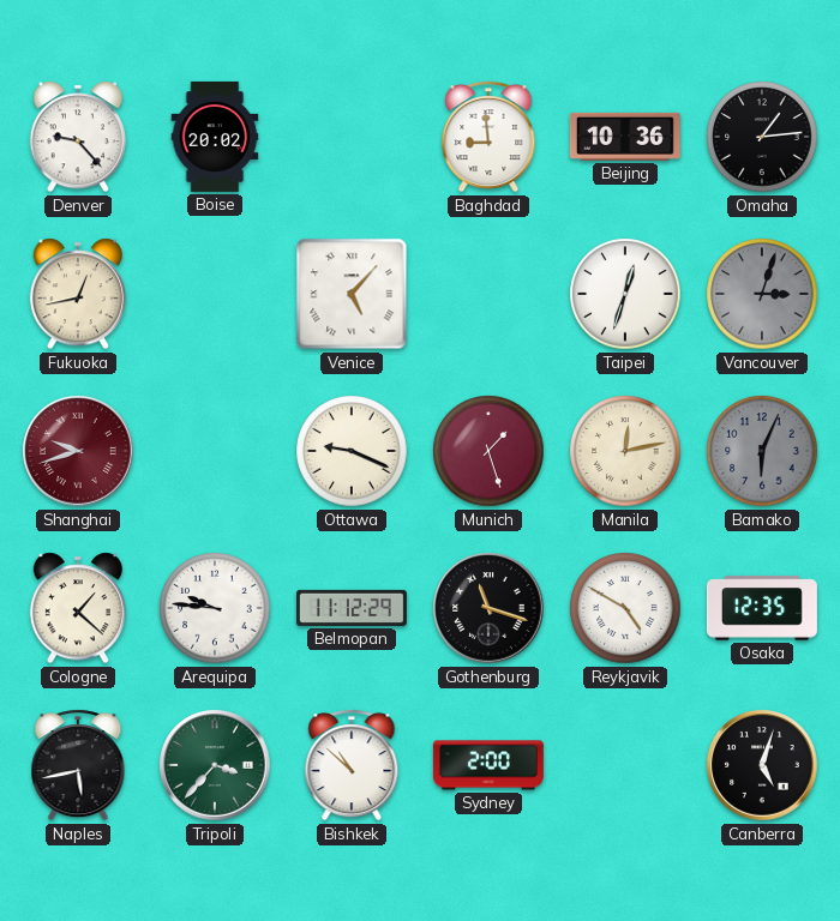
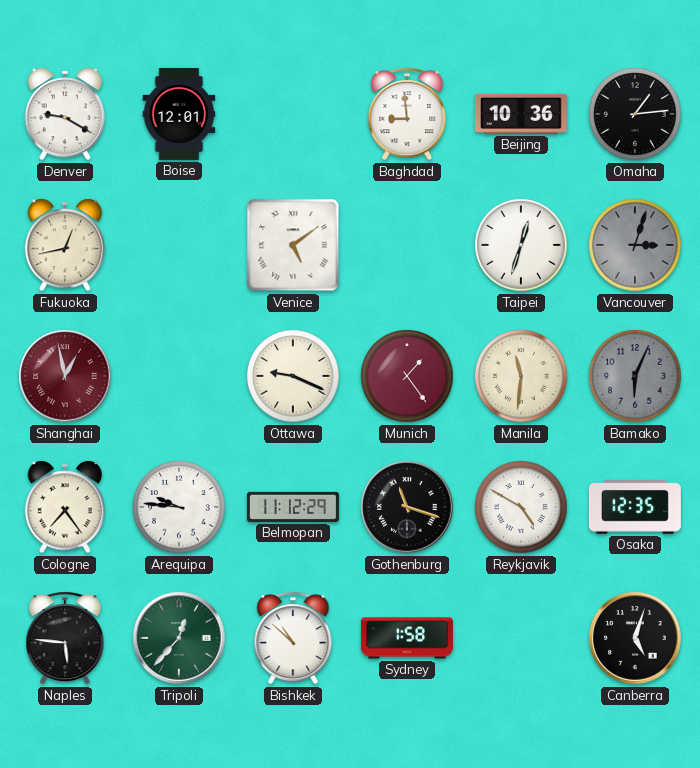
Denver: 9:23 -> 9:20 (64, 114)
Boise: 20:02 -> 12:01 (179, 114)
Venice: 5:07 -> 5:09 (293, 245)
Shanghai: 9:42 -> 12:58 (65, 376)
Munich: 1:27 -> 1:24 (407, 376)
Manila: 12:13 -> 11:31 (521, 376)
Cologne: 1:22 -> 7:24 (64, 507)
Naples: 5:43 -> 5:46 (65, 638)
Tripoli: 3:37 -> 12:37 (179, 638)
Sydney: 2:00 -> 1:58 (407, 638)
